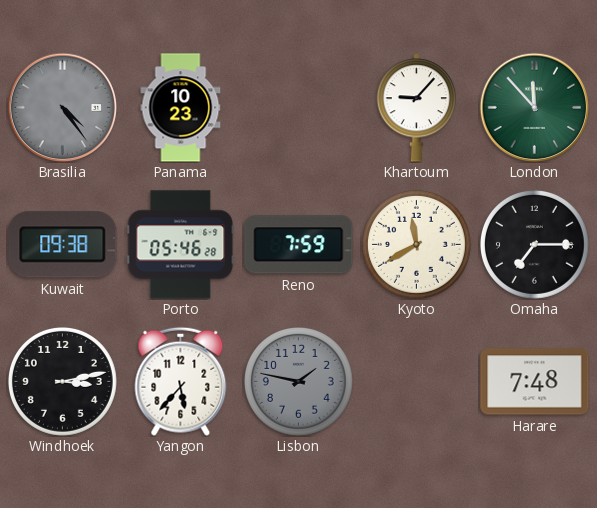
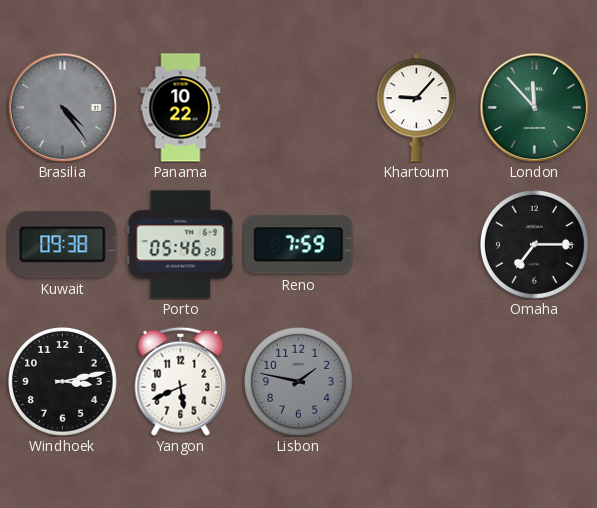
Panama: 10:23 -> 10:22 (181, 108)
Kyoto: 11:40 -> none (416, 244)
Yangon: 5:37 -> 5:41 (181, 381)
Harare: 7:48 -> none (535, 382)
